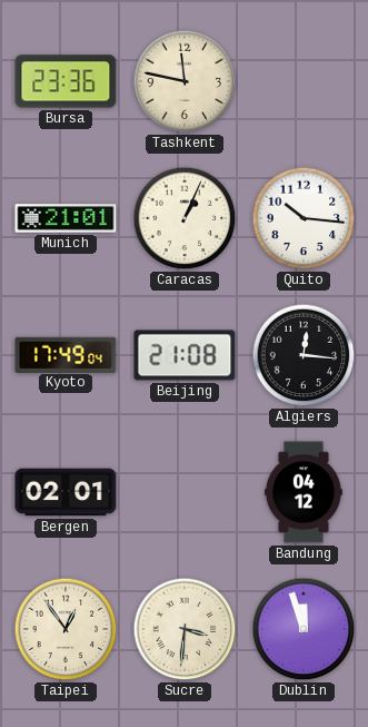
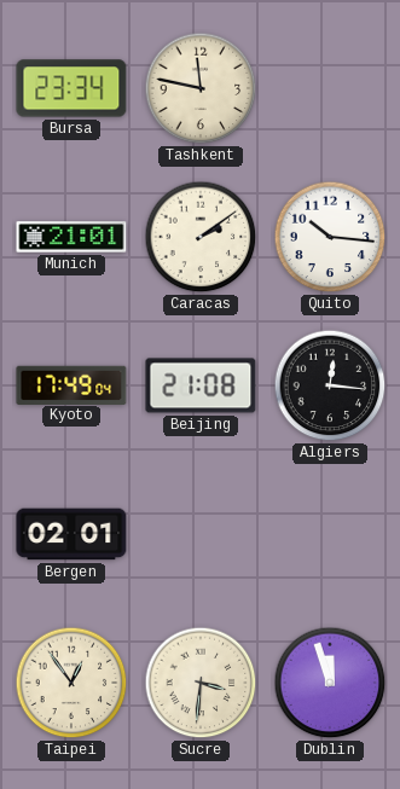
Bursa: 23:36 -> 23:34 (71, 88)
Caracas: 1:04 -> 2:09 (201, 237)
Bandung: 04:12 -> none (304, 492)
